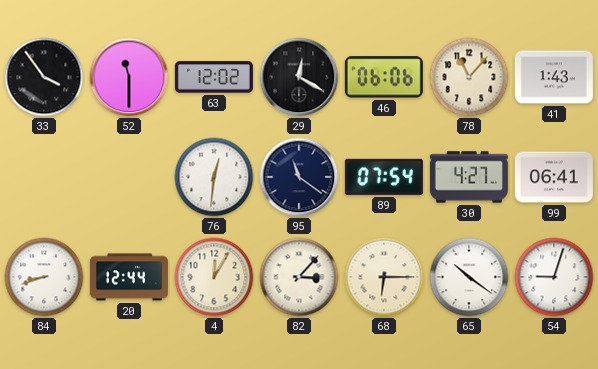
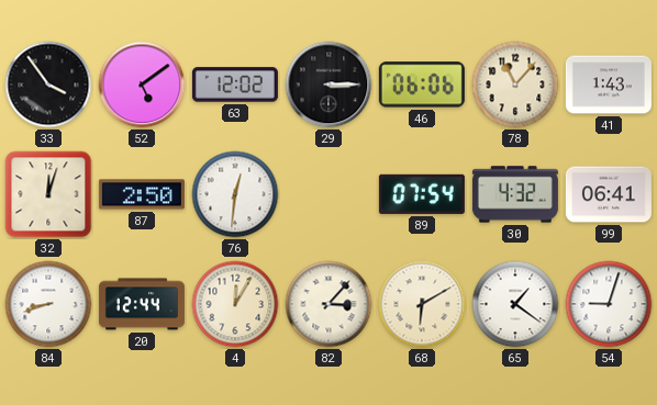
52: 11:30 -> 5:09 (142, 85)
29: 12:20 -> 3:15 (328, 85)
32: none -> 12:03 (48, 194)
87: none -> 2:50 (142, 194)
95: 11:21 -> none (299, 177)
30: 4:27 -> 4:32 (515, 194)
68: 6:15 -> 6:10 (422, 304)
65: 10:21 -> 1:21 (515, 304)
